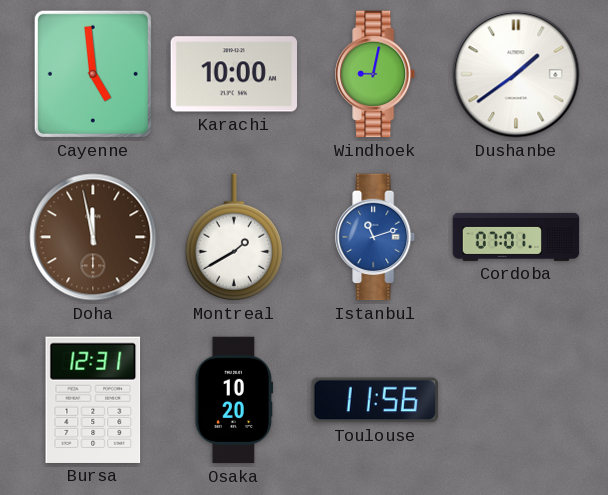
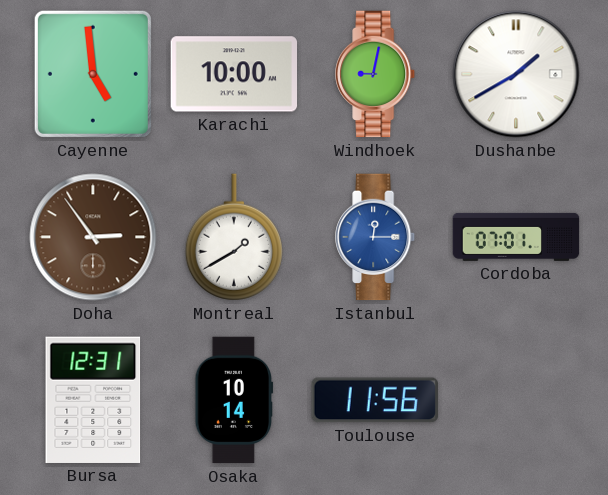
Dushanbe: 1:39 -> 1:40 (516, 74)
Doha: 11:58 -> 2:54 (93, 237)
Istanbul: 11:12 -> 12:15 (376, 237)
Osaka: 10:20 -> 10:14 (234, 400)
